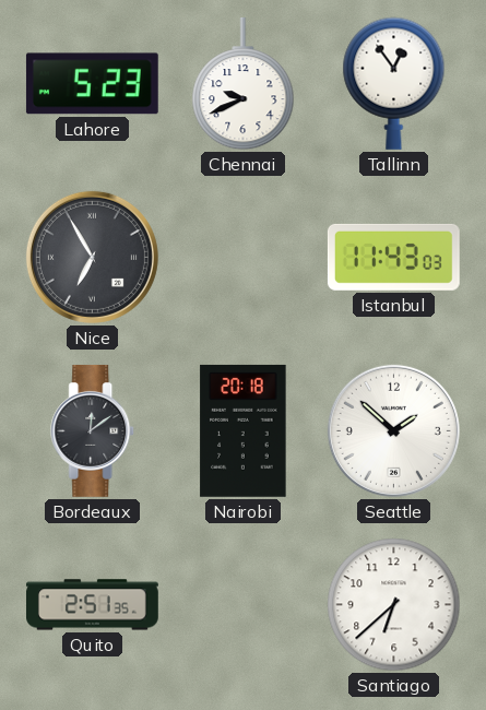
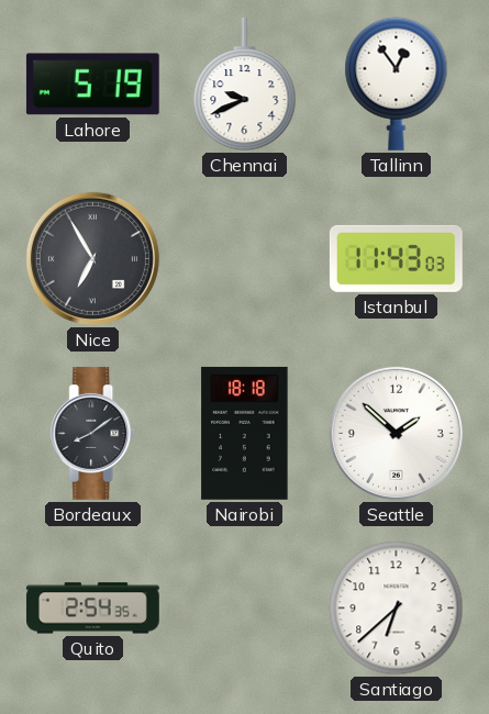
Lahore: 5:23 -> 5:19 (92, 85)
Bordeaux: 12:09 -> 8:09 (93, 433)
Nairobi: 20:18 -> 18:18 (245, 433)
Quito: 2:51 -> 2:54 (92, 609)
